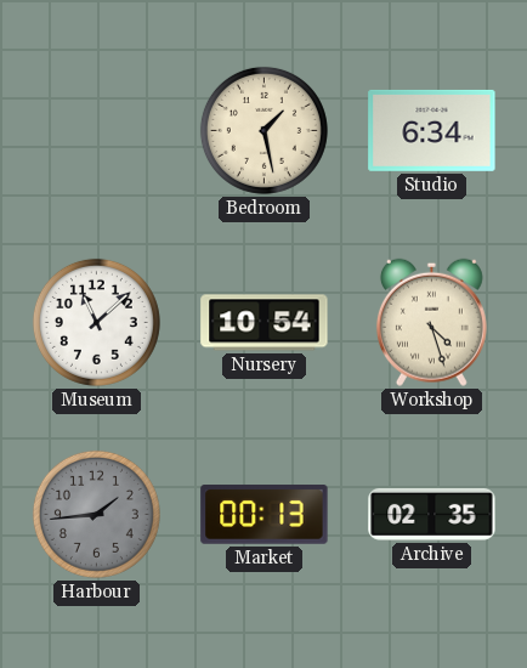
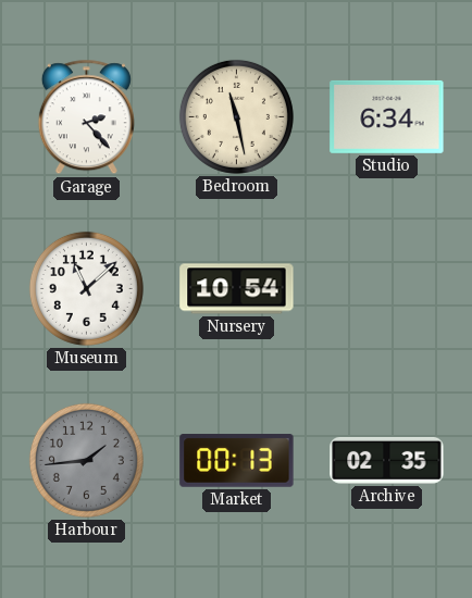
Garage: none -> 2:23 (86, 117)
Bedroom: 1:28 -> 11:28 (236, 116)
Workshop: 4:27 -> none (431, 322)
